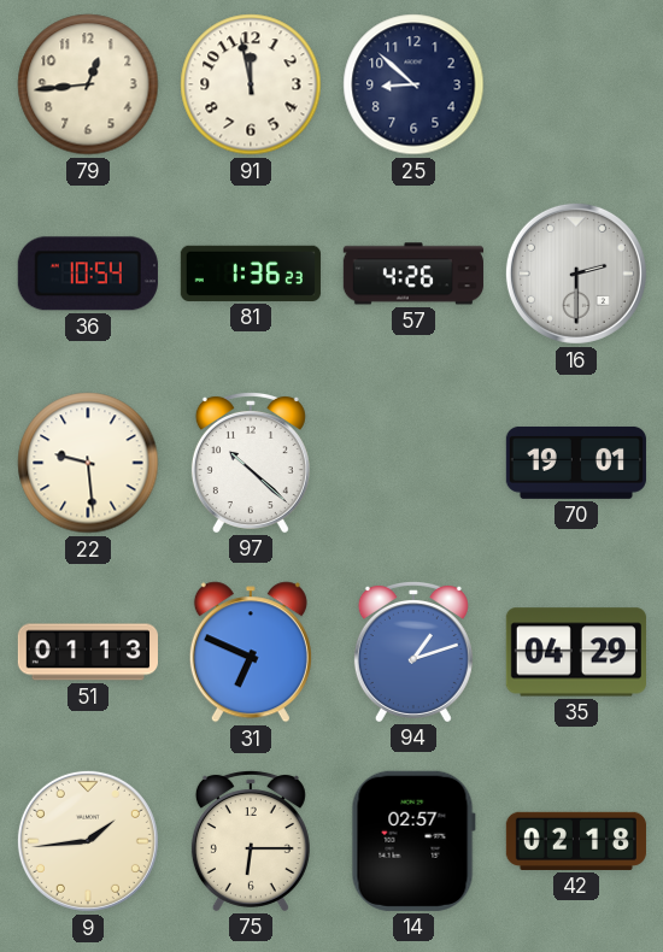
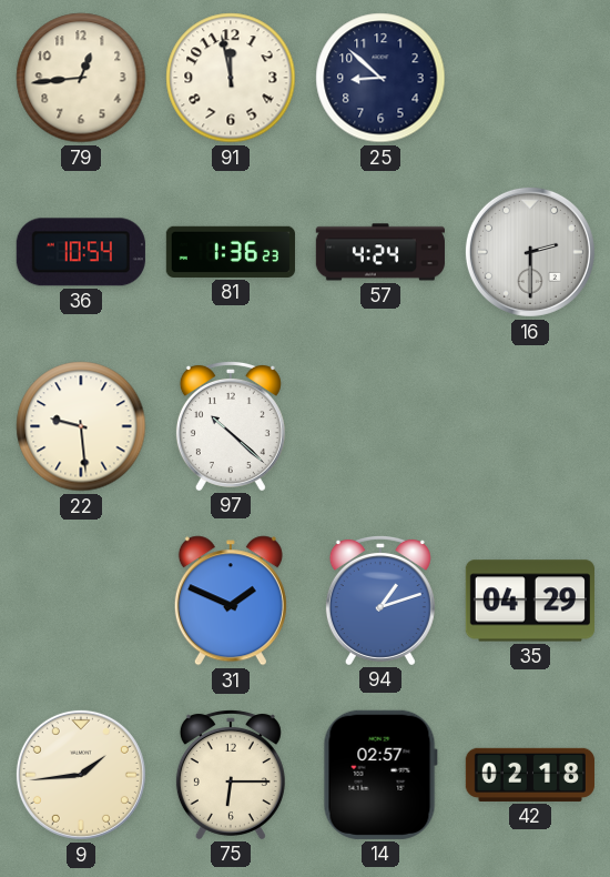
57: 4:26 -> 4:24 (380, 252)
70: 19:01 -> none (576, 463)
51: 01:13 -> none (88, 652)
31: 6:49 -> 1:49 (231, 601)
